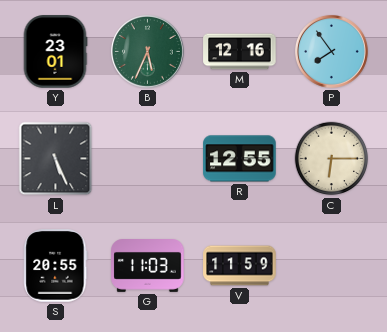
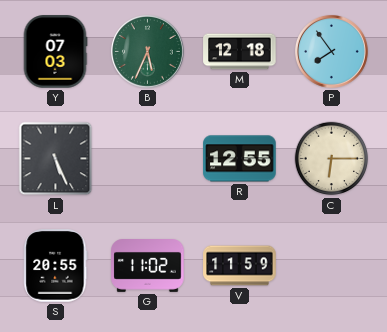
Y: 23:01 -> 07:03 (55, 52)
M: 12:16 -> 12:18 (240, 52)
G: 11:03 -> 11:02 (148, 266)
